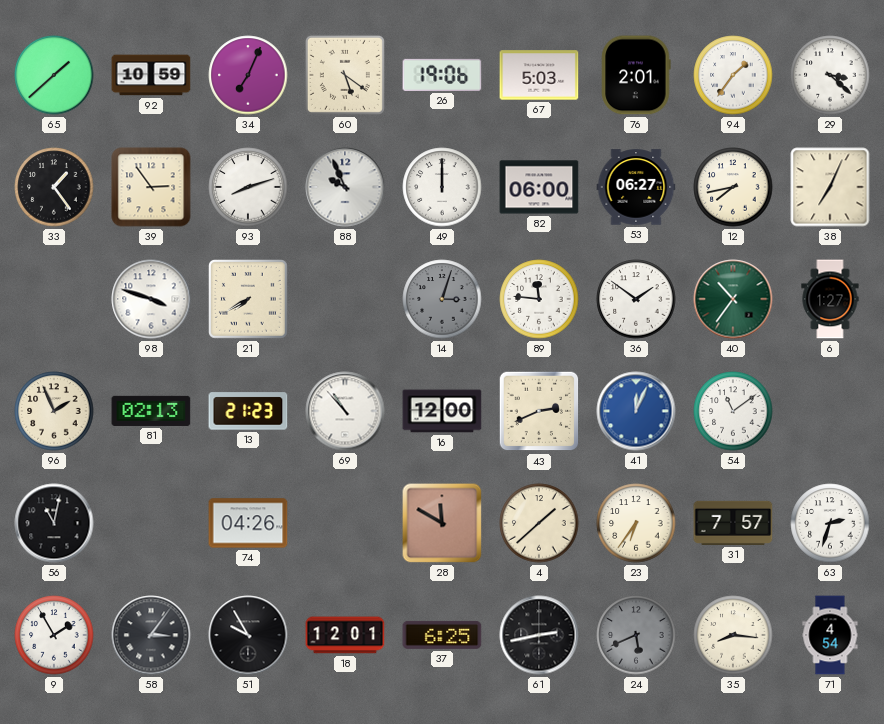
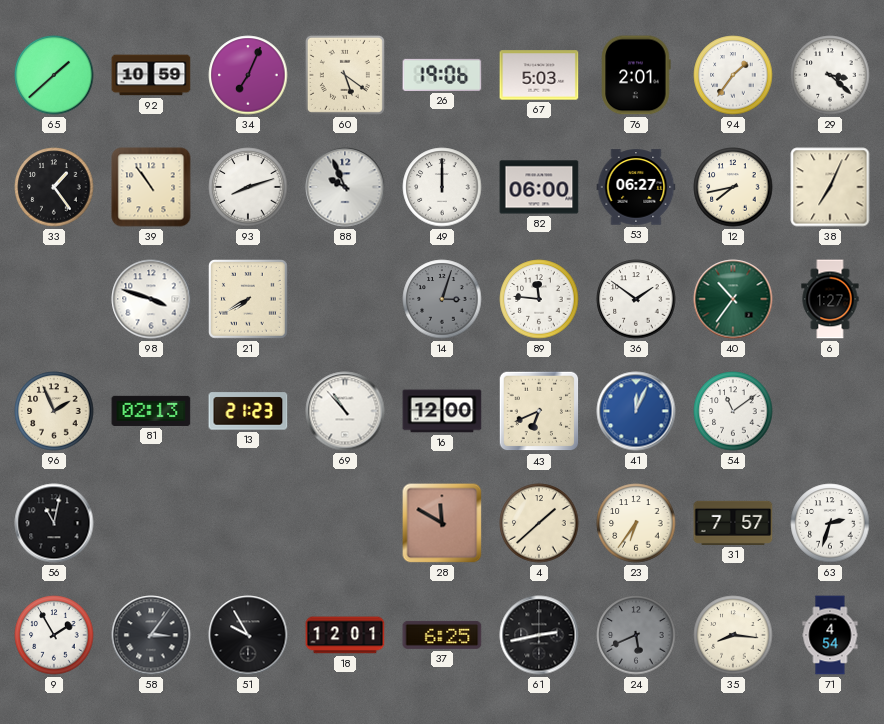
39: 2:54 -> 10:54 (151, 187)
43: 2:41 -> 6:41 (539, 411)
74: 04:26 -> none (248, 523)
